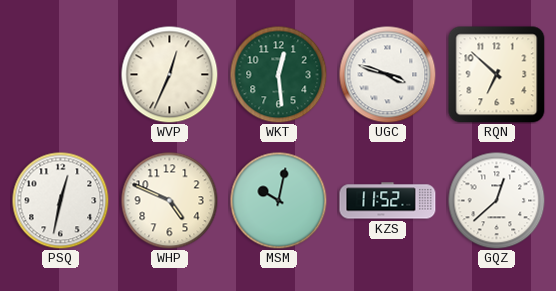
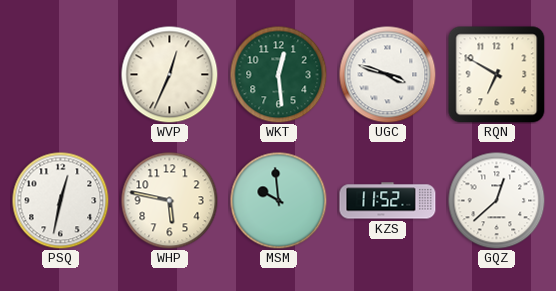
RQN: 6:52 -> 6:50 (497, 75)
WHP: 4:49 -> 5:47 (169, 200)
MSM: 10:02 -> 9:59 (278, 200)
